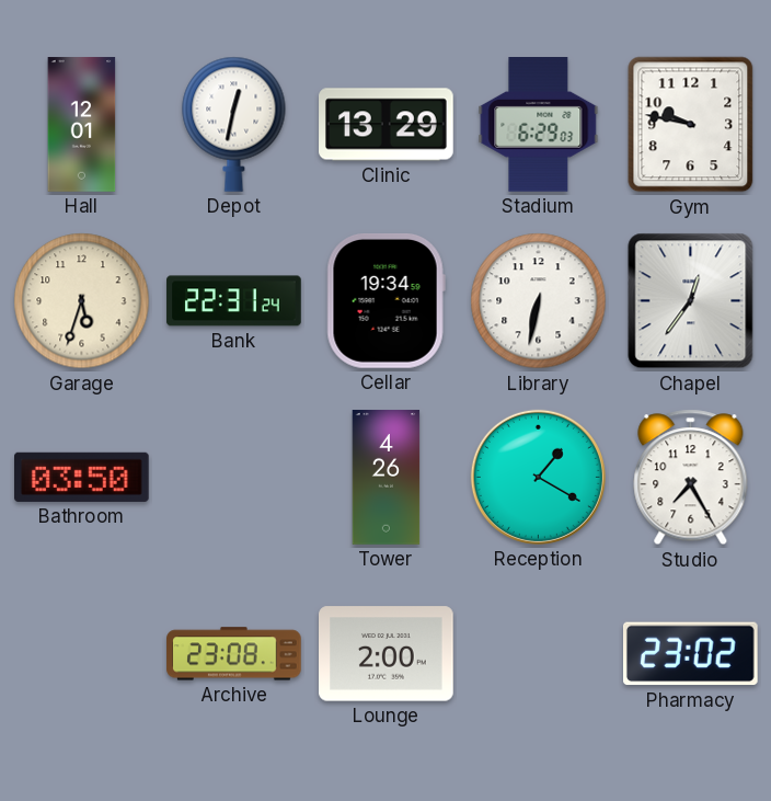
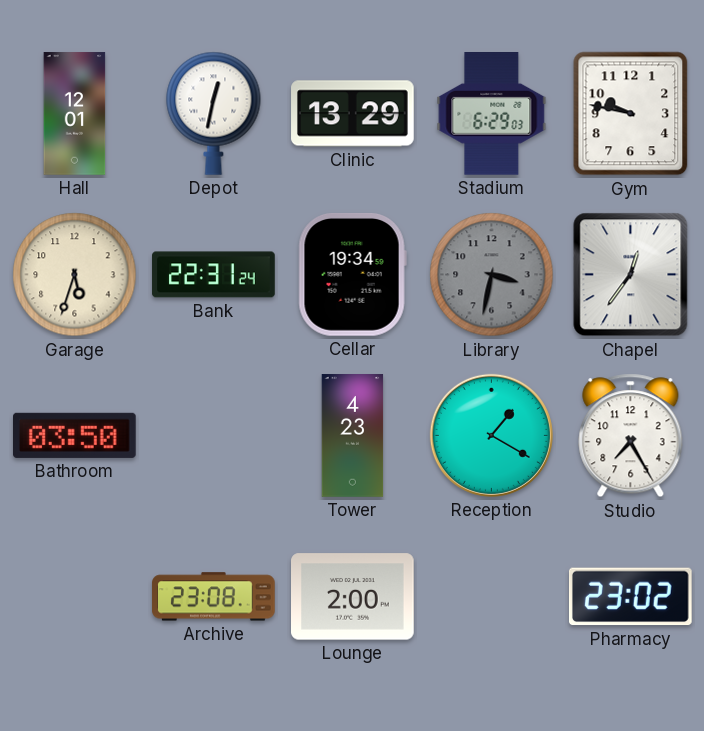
Library: 6:32 -> 3:32 (492, 275)
Library dial: white -> grey (492, 275)
Tower: 4:26 -> 4:23 (353, 436)
